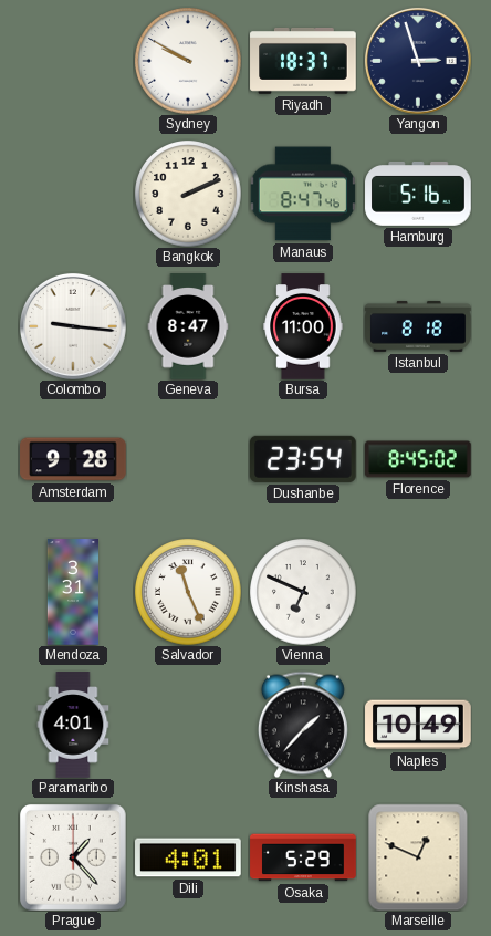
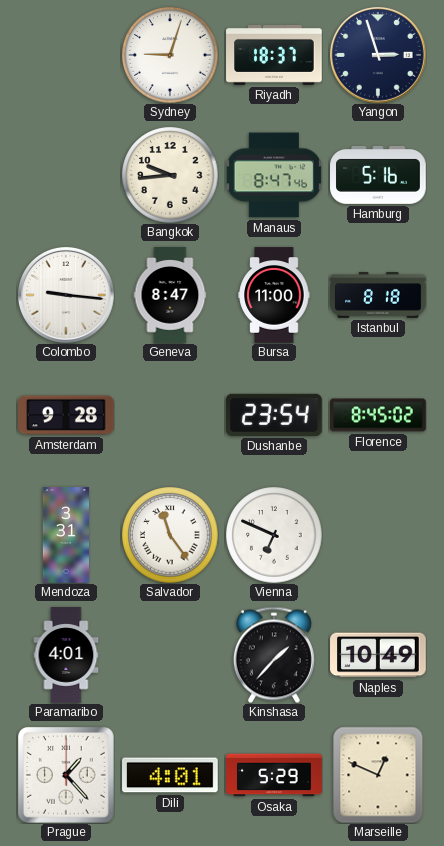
Sydney: 9:50 -> 9:03 (170, 55)
Bangkok: 2:11 -> 9:44 (170, 175)
Salvador: 11:26 -> 11:24 (170, 535)
